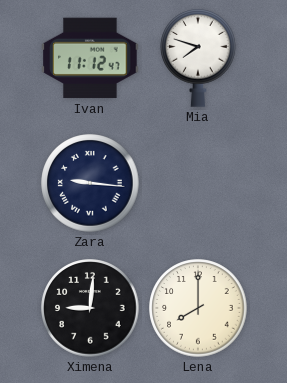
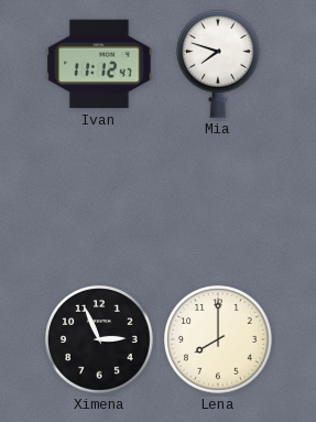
Zara: 9:16 -> none (90, 183)
Ximena: 9:01 -> 2:56 (99, 339)
